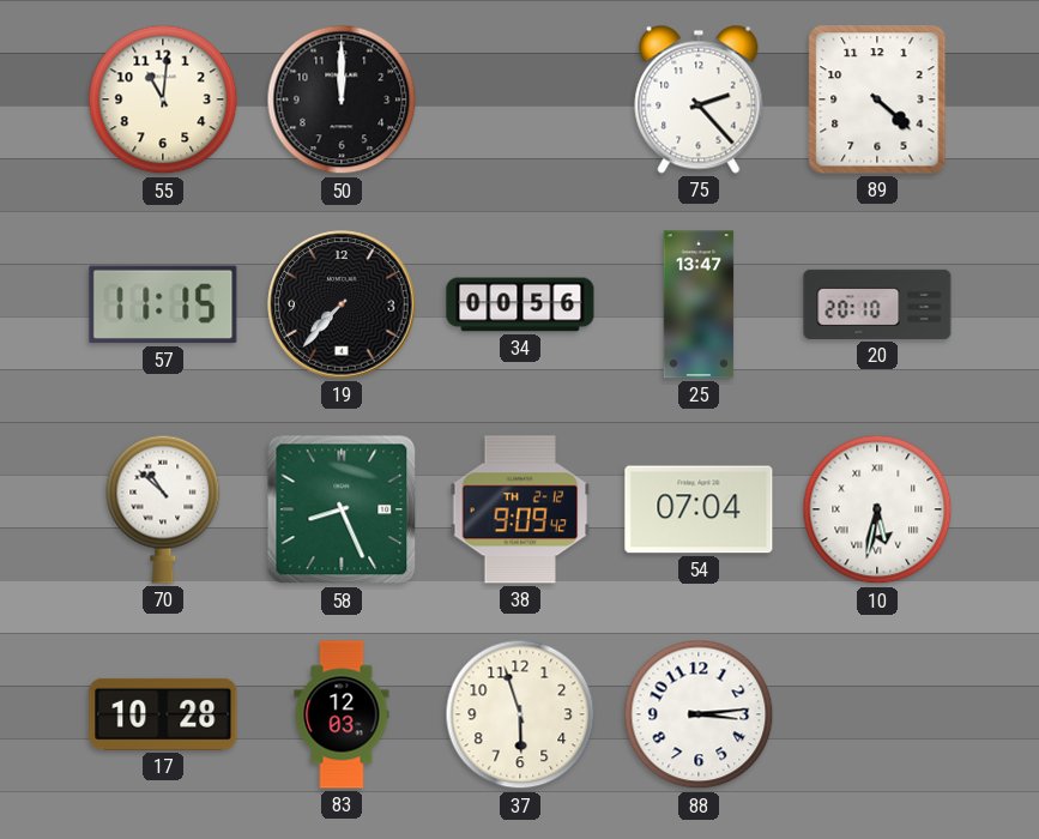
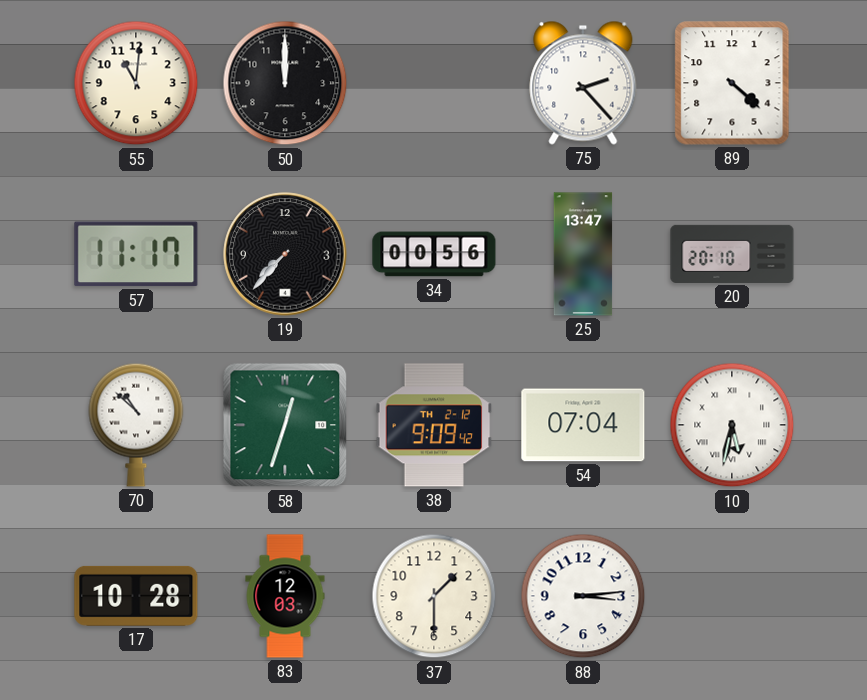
57: 11:15 -> 11:17 (136, 254)
58: 8:26 -> 12:33 (285, 425)
37: 5:57 -> 1:30 (434, 596)
